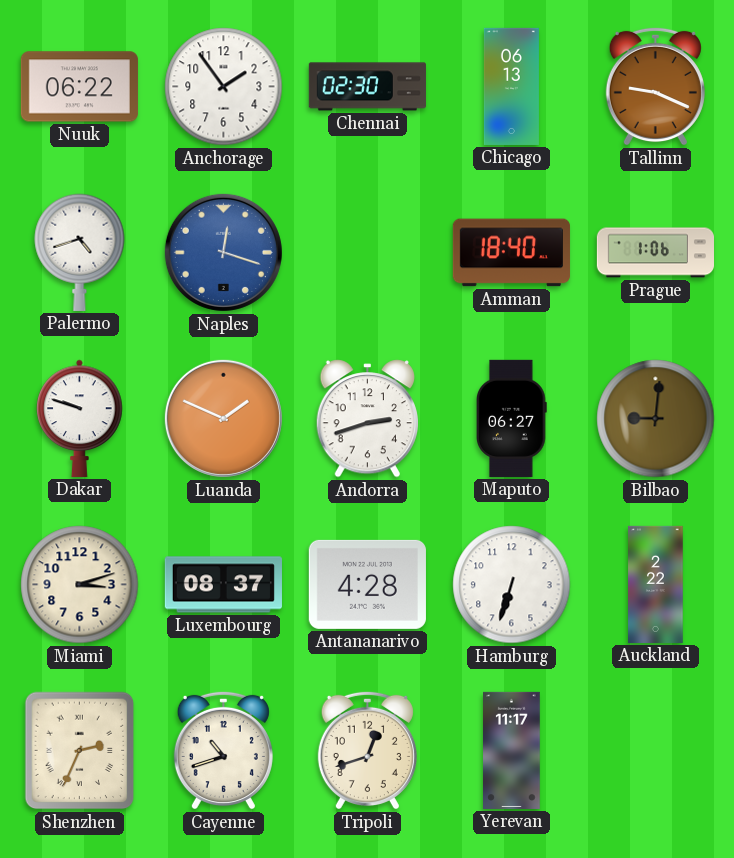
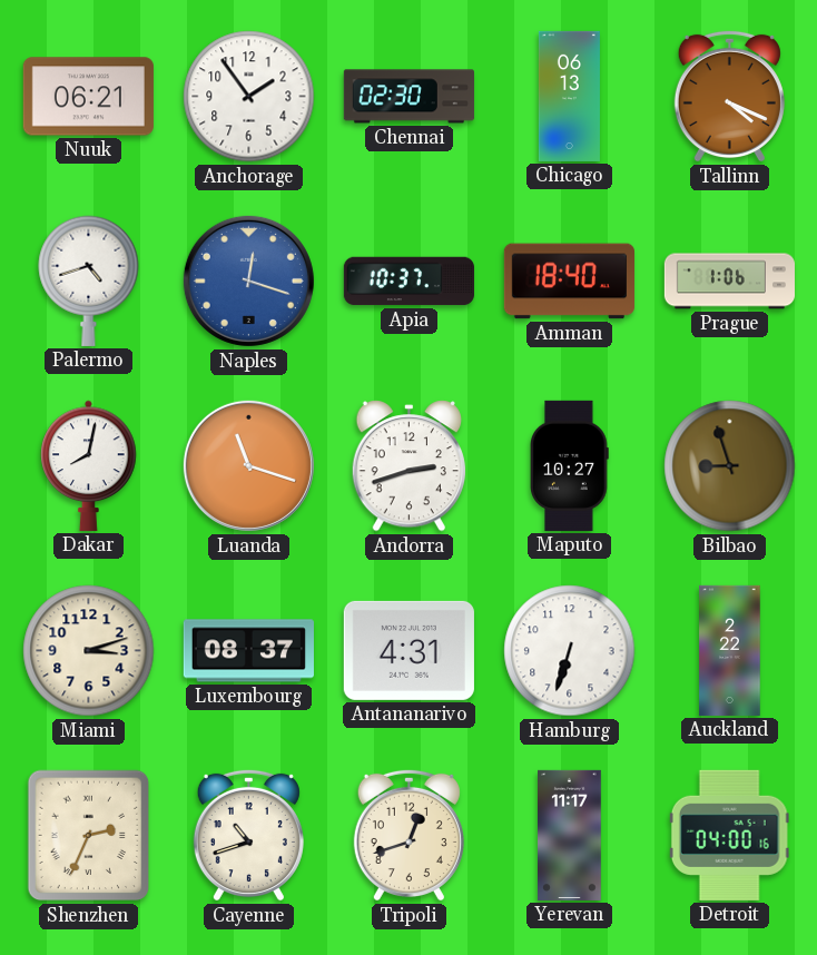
Nuuk: 06:22 -> 06:21 (88, 97)
Tallinn: 9:19 -> 4:19 (729, 96)
Apia: none -> 10:37 (408, 282)
Dakar: 9:48 -> 8:02 (89, 465)
Luanda: 1:49 -> 11:18 (248, 465)
Maputo: 06:27 -> 10:27 (570, 465)
Bilbao: 9:01 -> 8:57 (730, 466)
Antananarivo: 4:28 -> 4:31 (408, 650)
Detroit: none -> 04:00 (729, 835)
